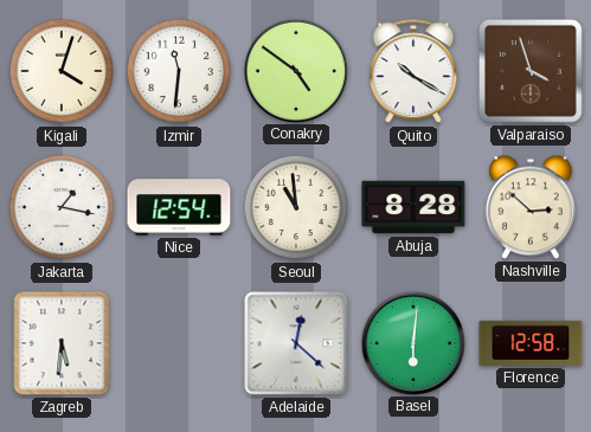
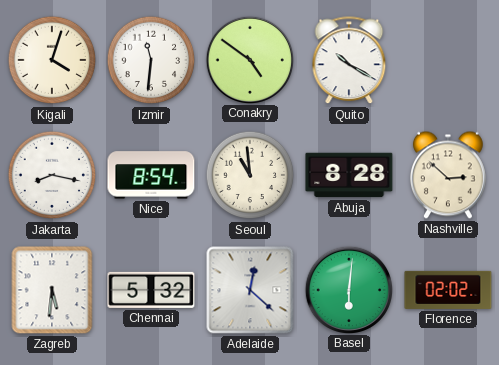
Valparaiso: 3:57 -> none (531, 71)
Jakarta: 1:17 -> 8:17 (52, 175)
Nice: 12:54 -> 8:54 (151, 175)
Chennai: none -> 5:32 (151, 290)
Florence: 12:58 -> 02:02 (448, 290)
